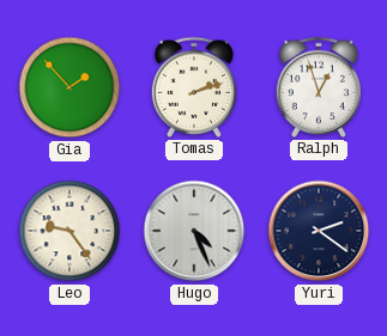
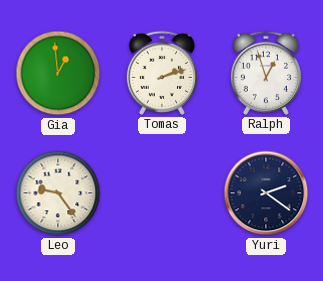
Gia: 1:53 -> 12:59 (58, 73)
Hugo: 4:26 -> none (194, 231)
